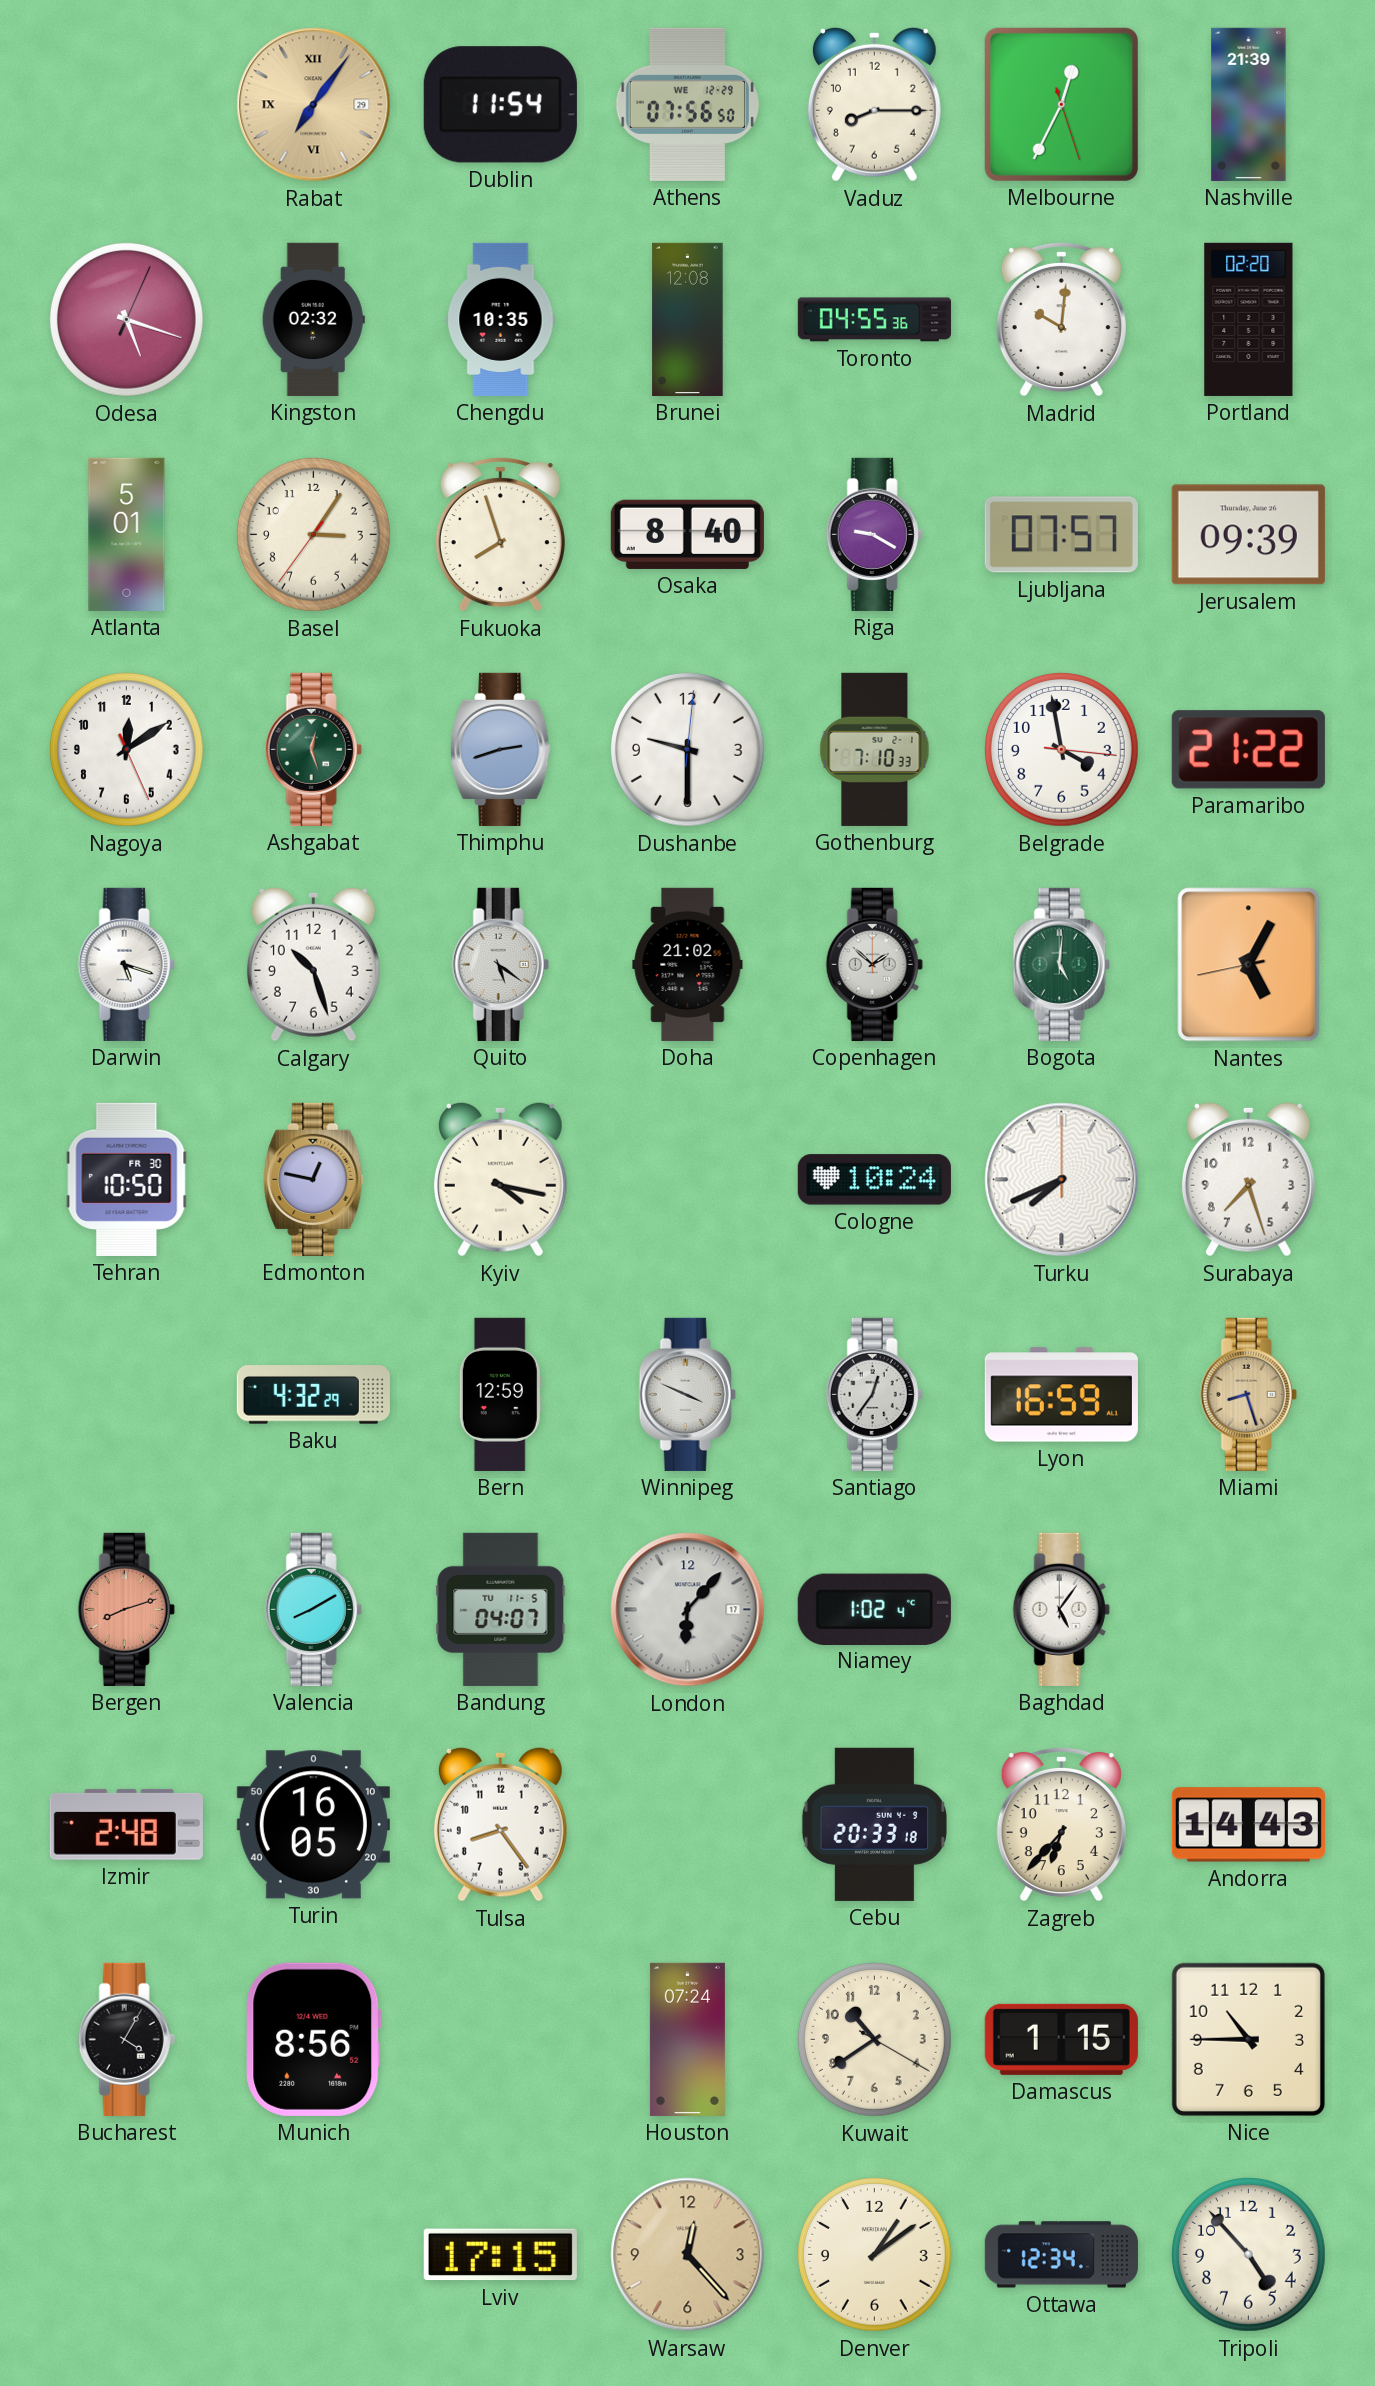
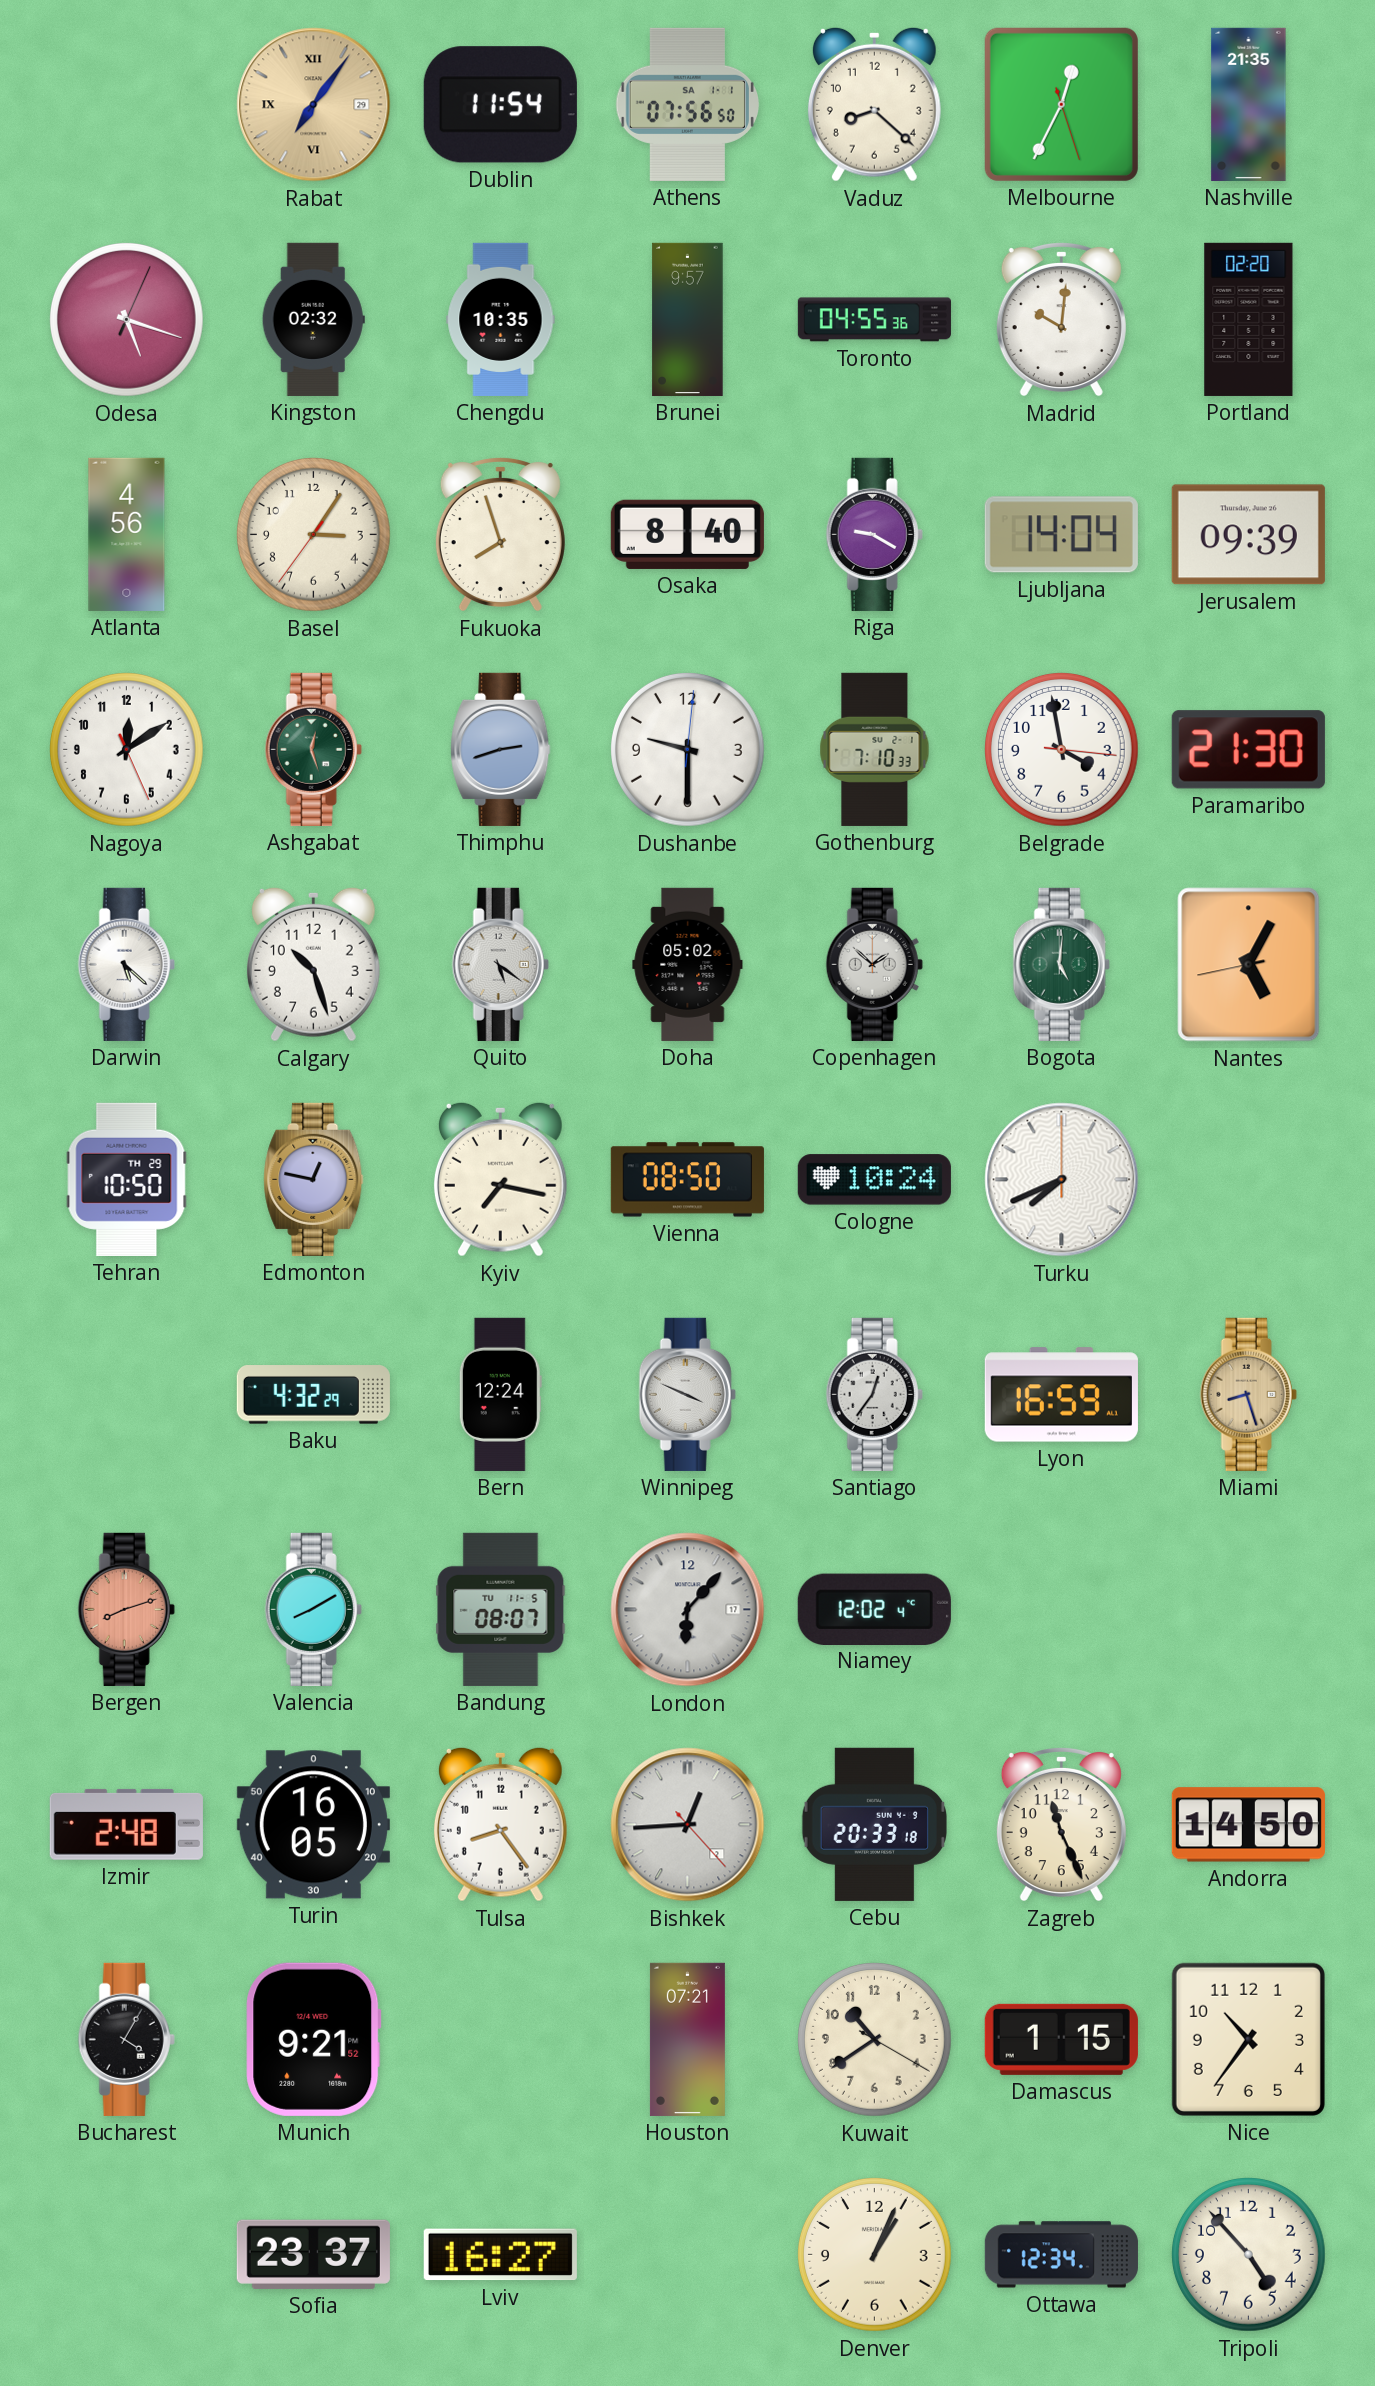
Athens date: WE 12-29 -> SA 1-1 (687, 104)
Vaduz: 8:15 -> 8:22 (874, 104)
Nashville: 21:39 -> 21:35 (1249, 104)
Brunei: 12:08 -> 9:57 (688, 319)
Atlanta: 5:01 -> 4:56 (127, 534)
Ljubljana: 07:57 -> 14:04 (1061, 535)
Paramaribo: 21:22 -> 21:30 (1248, 750)
Darwin: 5:18 -> 5:22 (126, 964)
Doha: 21:02 -> 05:02 (688, 964)
Tehran date: FR 30 -> TH 29 (127, 1179)
Kyiv: 4:17 -> 7:17 (500, 1179)
Vienna: none -> 08:50 (687, 1180)
Surabaya: 7:27 -> none (1248, 1179)
Bern: 12:59 -> 12:24 (500, 1394)
Bandung: 04:07 -> 08:07 (501, 1609)
Niamey: 1:02 -> 12:02 (874, 1609)
Baghdad: 5:06 -> none (1061, 1609)
Bishkek: none -> 12:44 (688, 1825)
Zagreb: 6:37 -> 11:26 (1061, 1824)
Andorra: 14:43 -> 14:50 (1248, 1825)
Munich: 8:56 -> 9:21 (314, 2039)
Houston: 07:24 -> 07:21 (687, 2039)
Nice: 10:45 -> 10:36 (1248, 2039)
Sofia: none -> 23:37 (313, 2254)
Lviv: 17:15 -> 16:27 (500, 2255)
Warsaw: 12:23 -> none (688, 2255)
Denver: 1:09 -> 1:04 (875, 2255)
